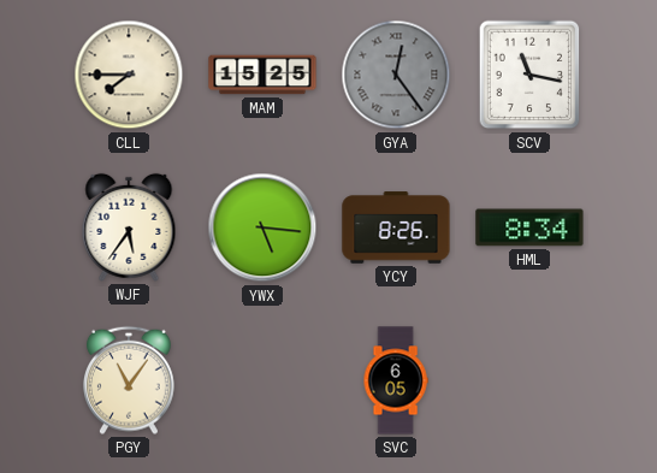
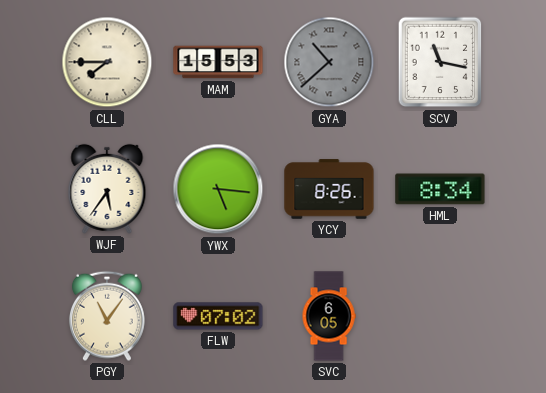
MAM: 15:25 -> 15:53 (218, 62)
GYA: 12:24 -> 10:38 (329, 62)
FLW: none -> 07:02 (218, 316)
